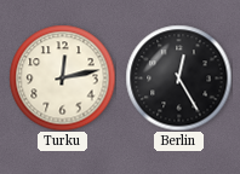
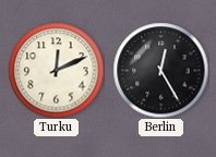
Turku: 12:13 -> 12:11 (56, 70)
